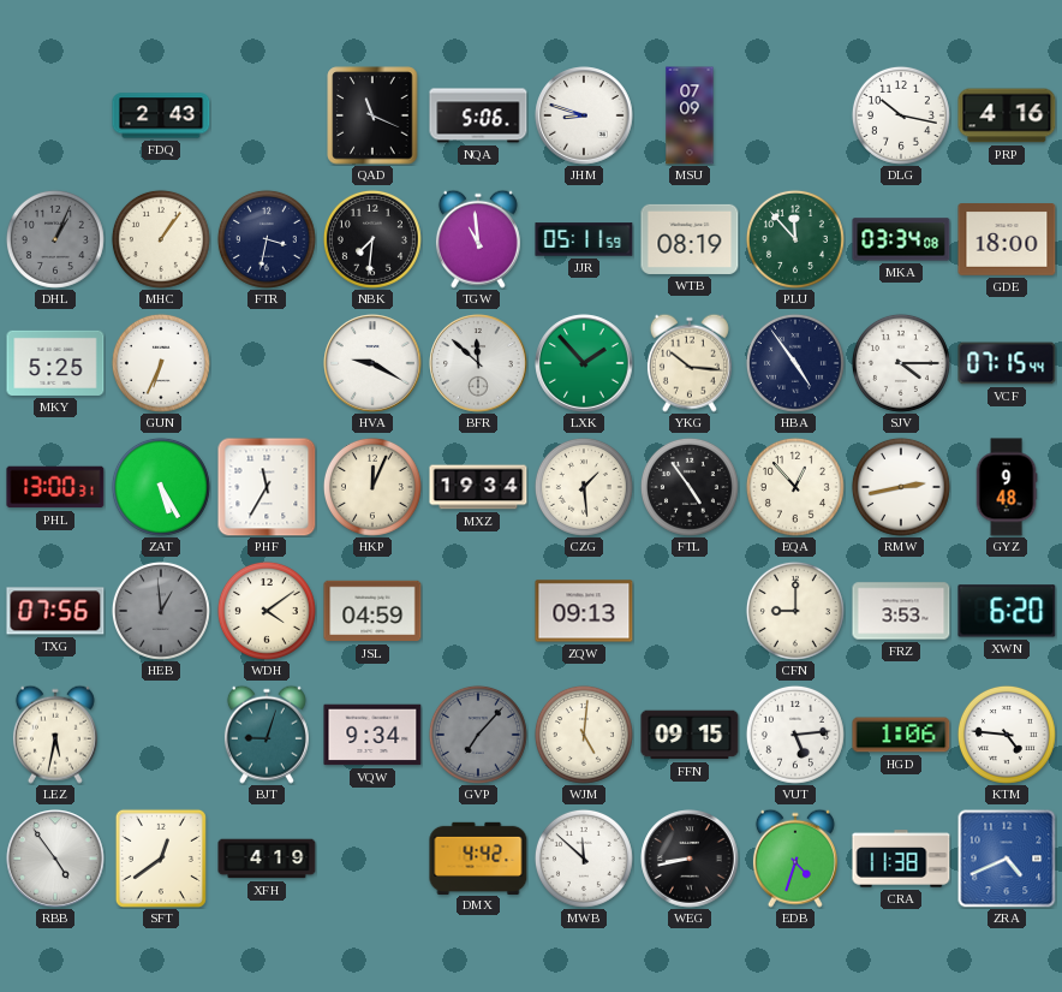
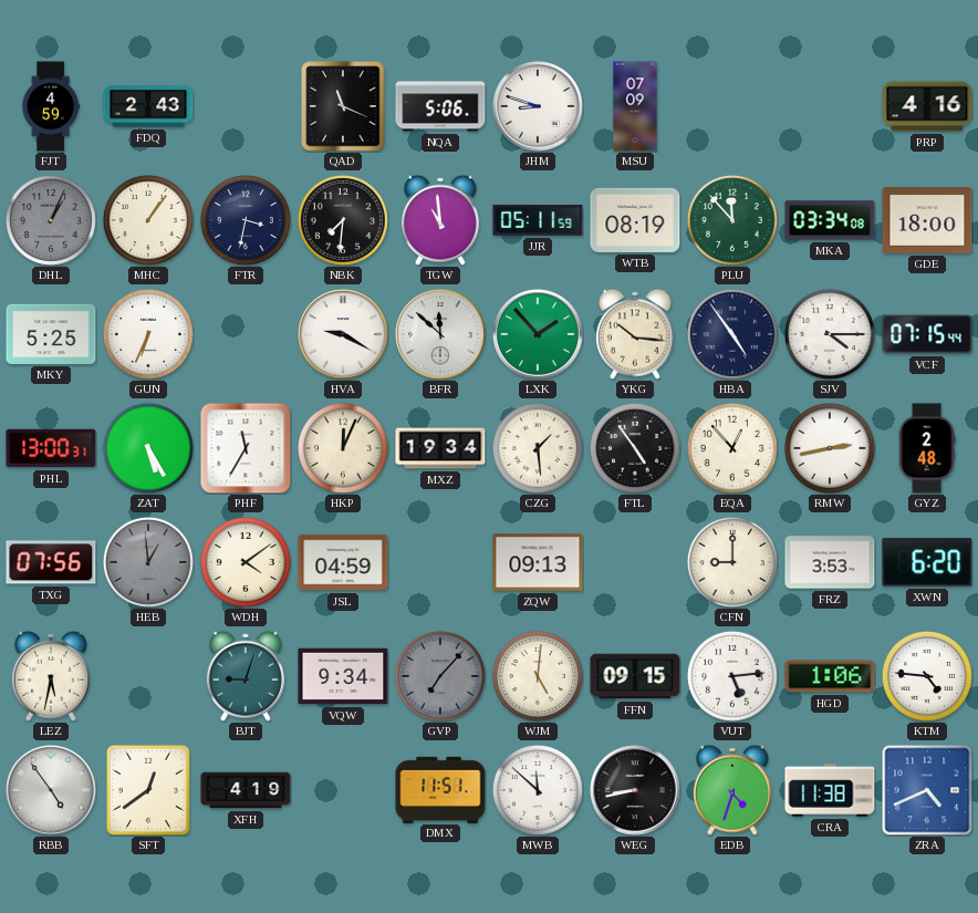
FJT: none -> 4:59 (51, 106)
DLG: 10:17 -> none (901, 115)
GYZ: 9:48 -> 2:48 (927, 448)
DMX: 4:42 -> 11:51 (440, 789)
